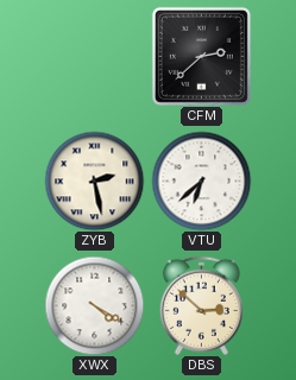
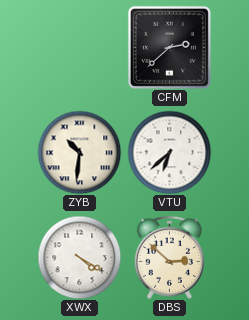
ZYB: 2:28 -> 10:31 (79, 152)
